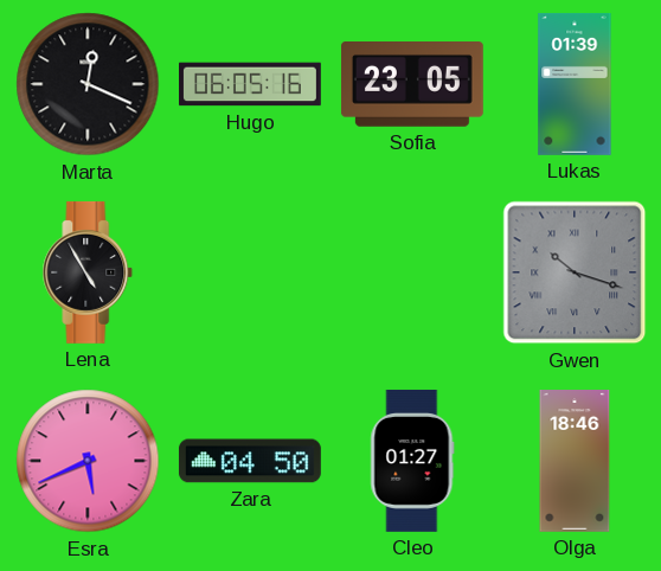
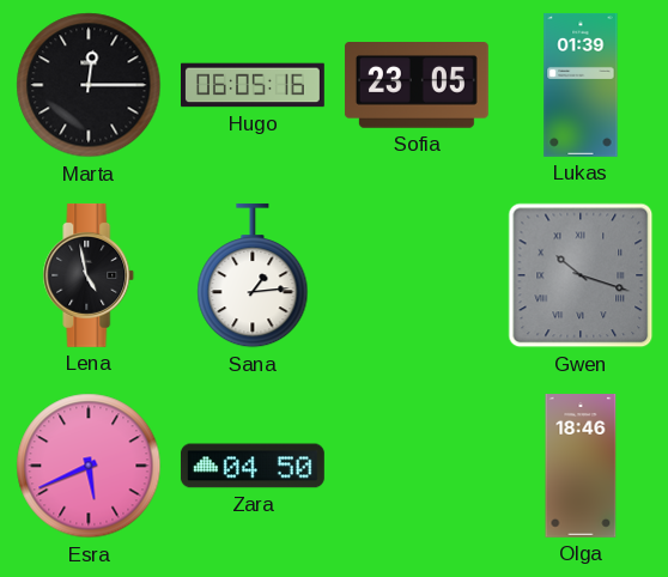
Marta: 12:19 -> 12:15 (89, 85)
Lena: 4:55 -> 4:58 (89, 275)
Sana: none -> 1:14 (253, 275)
Cleo: 01:27 -> none (412, 461)
